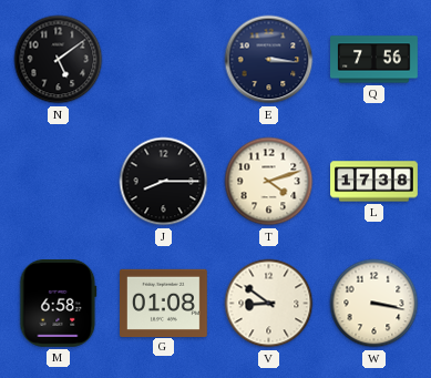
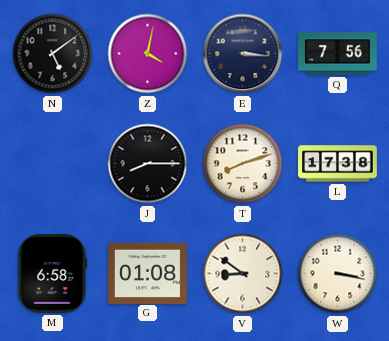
Z: none -> 4:02 (148, 54)
T: 4:12 -> 8:12 (243, 164)
